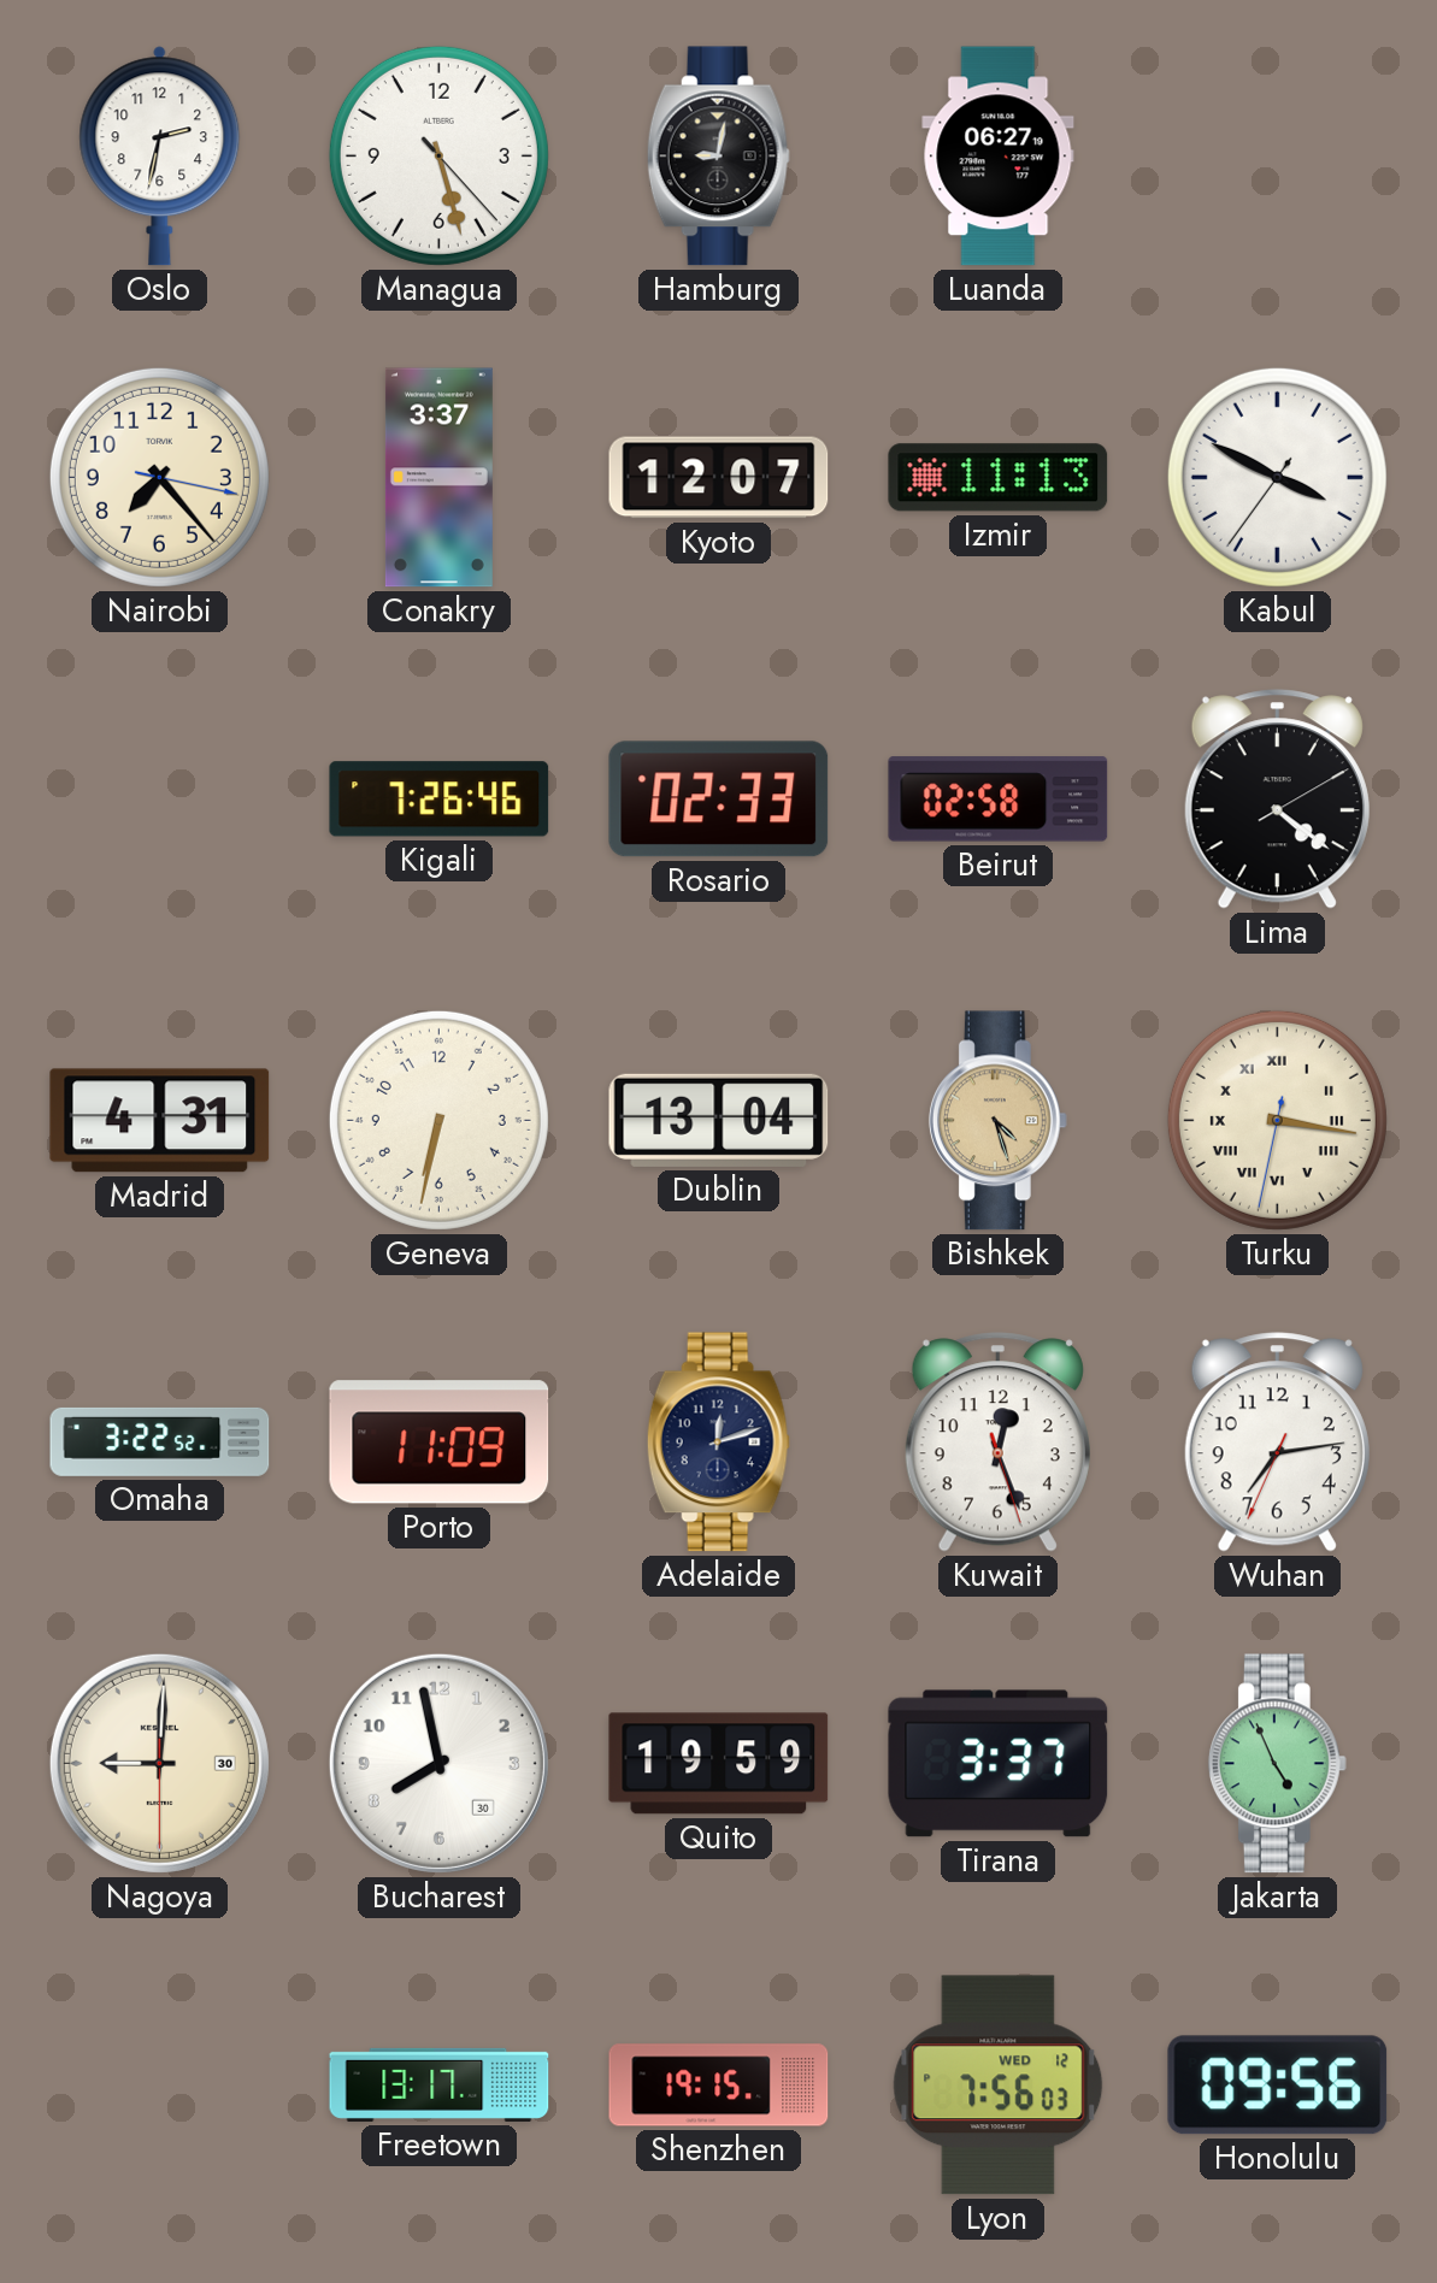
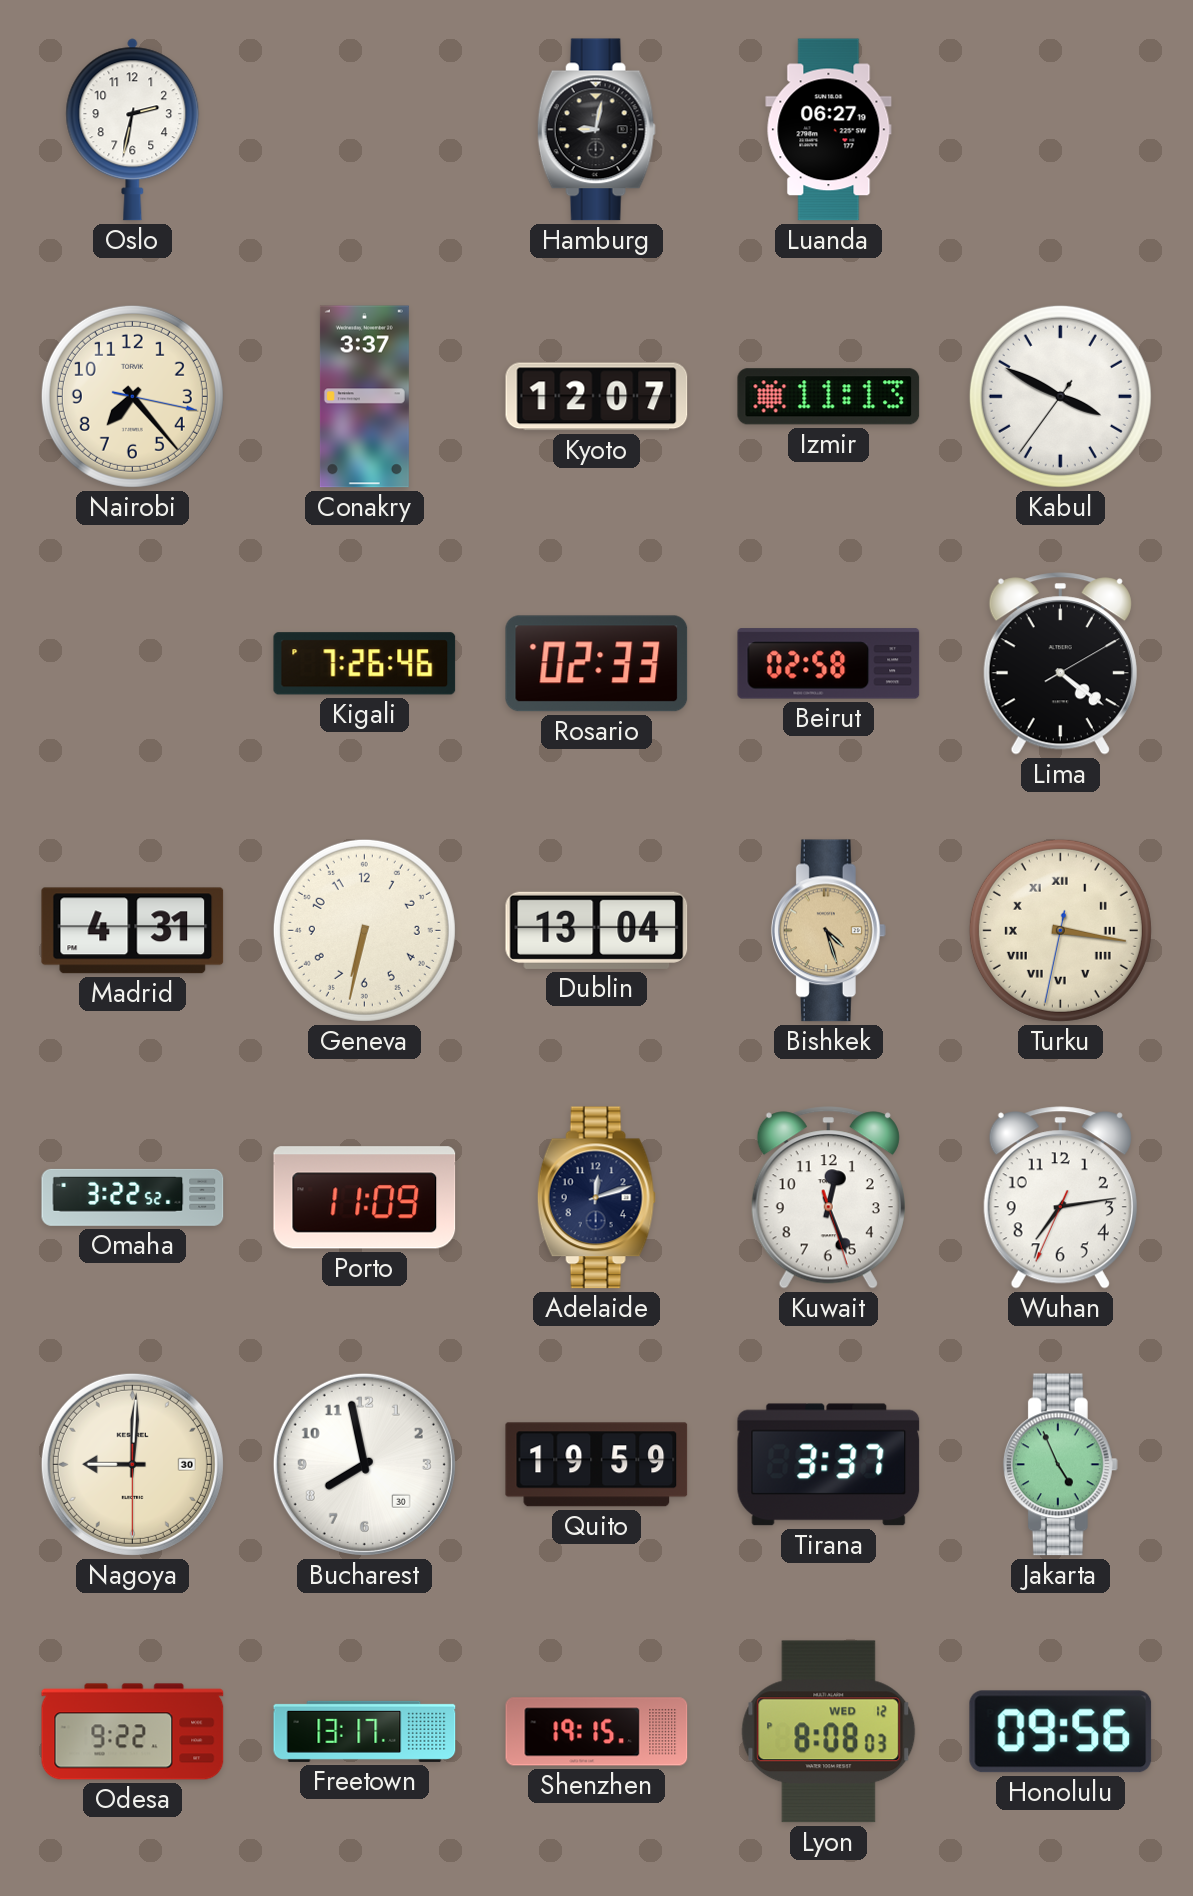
Managua: 5:27 -> none (438, 155)
Odesa: none -> 9:22 (133, 1732)
Lyon: 7:56 -> 8:08 (829, 1732)
